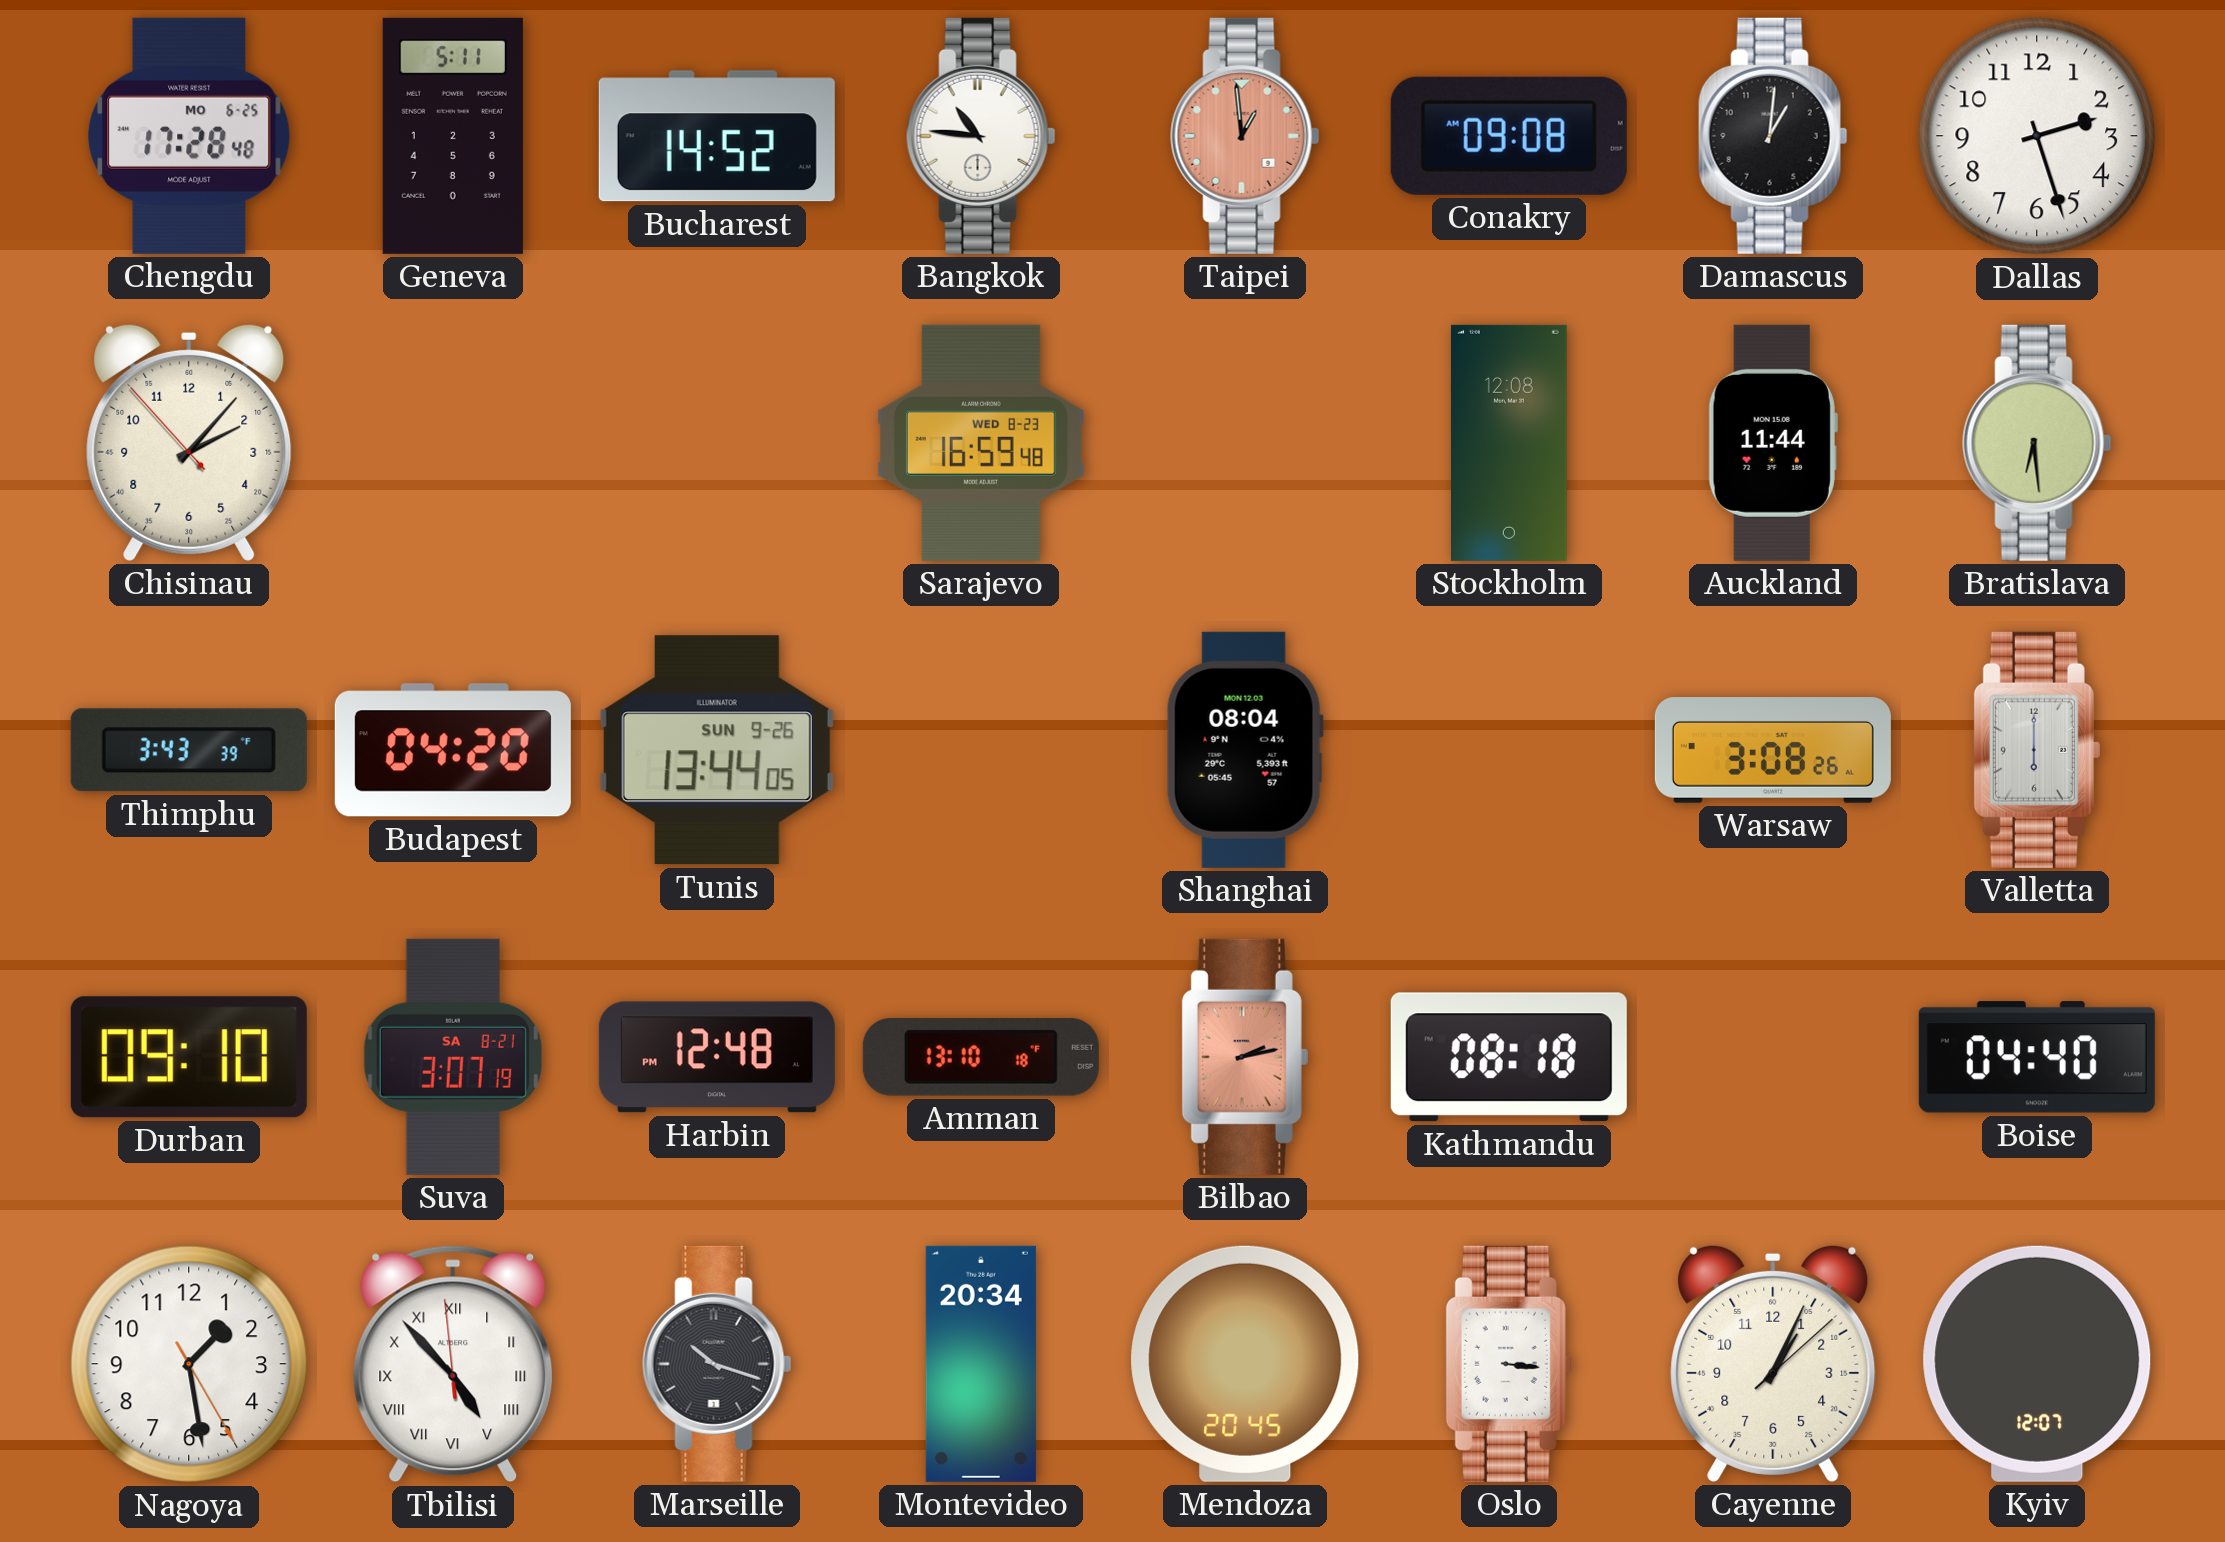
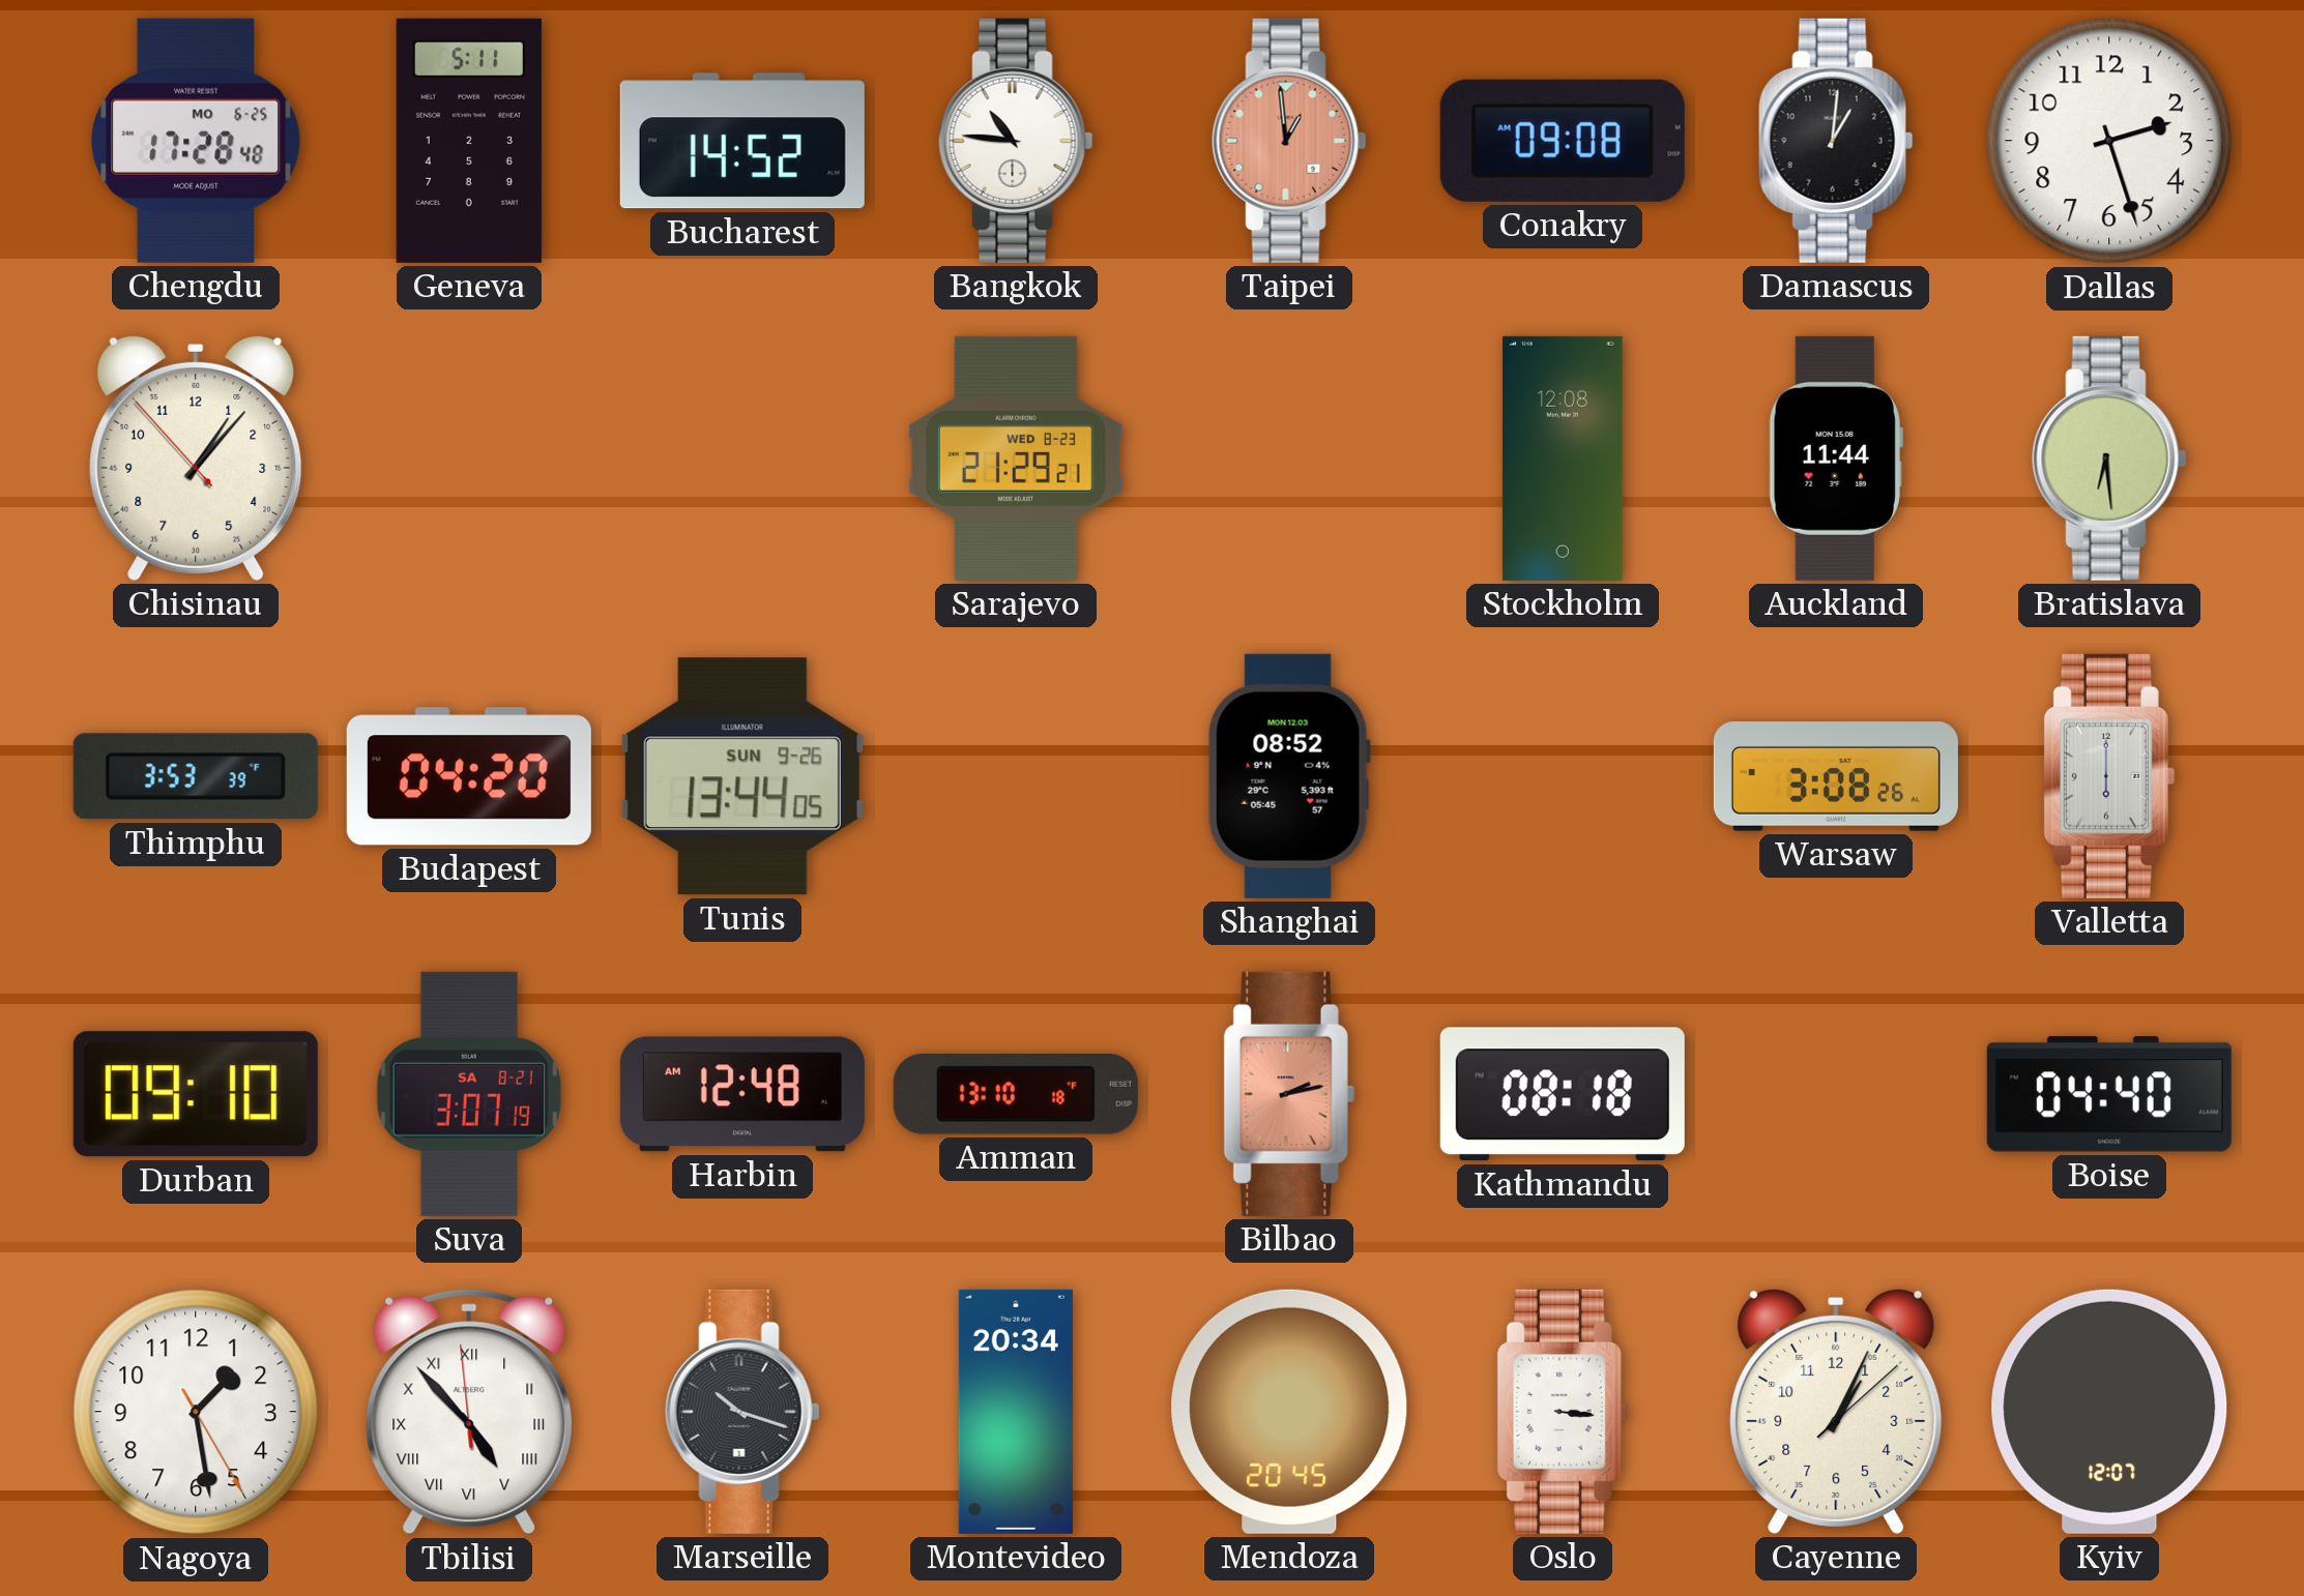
Chisinau: 2:06 -> 1:06 (196, 457)
Sarajevo: 16:59 -> 21:29 (1016, 459)
Thimphu: 3:43 -> 3:53 (196, 776)
Shanghai: 08:04 -> 08:52 (1289, 776)
Harbin: 12:48 PM -> 12:48 AM (742, 1094)
